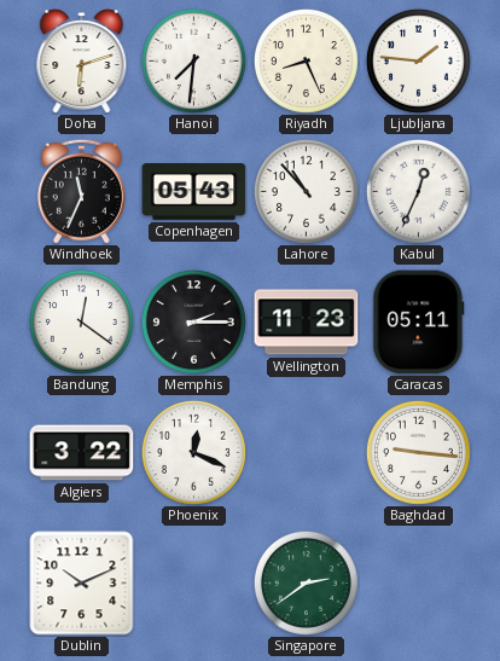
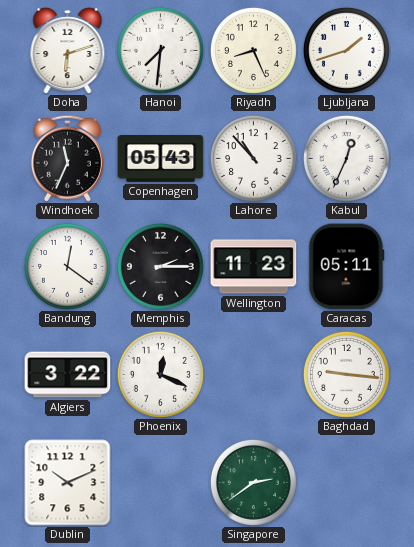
Ljubljana: 1:46 -> 1:42 (346, 50)
